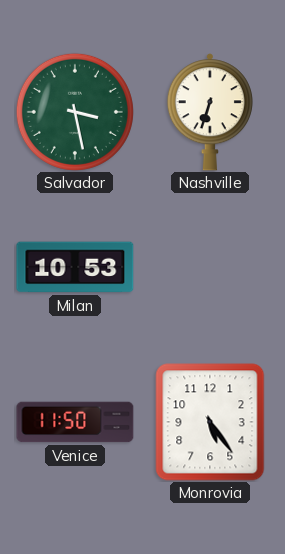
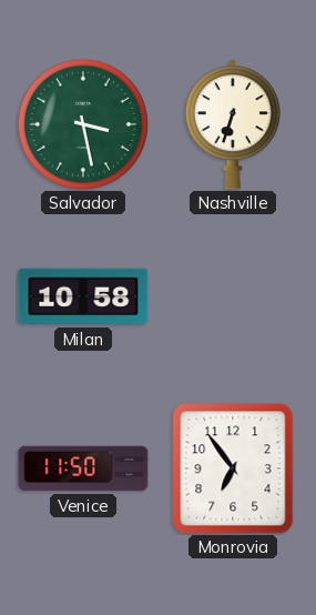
Milan: 10:53 -> 10:58 (83, 296)
Monrovia: 5:24 -> 6:54 (233, 468)
